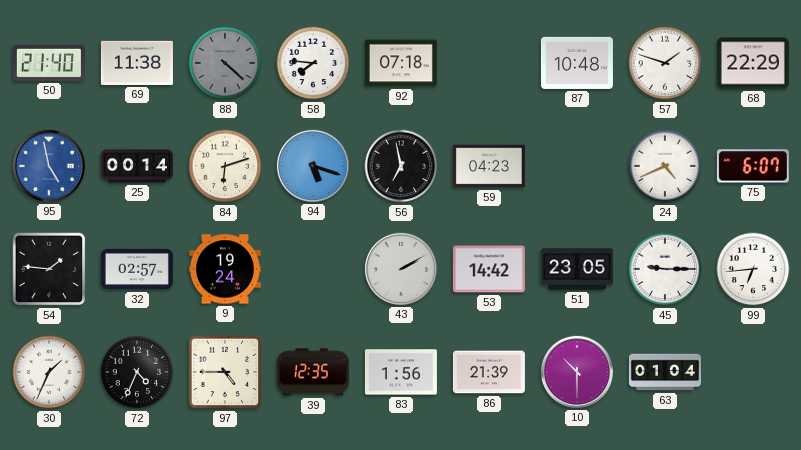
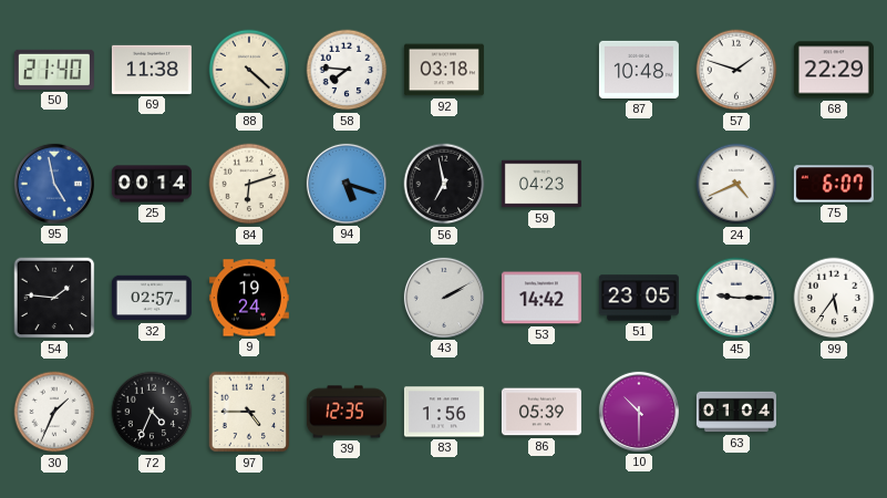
88 dial: grey -> cream (249, 70)
92: 07:18 -> 03:18 (444, 70)
99: 6:44 -> 5:36 (834, 298)
86: 21:39 -> 05:39 (542, 412)
